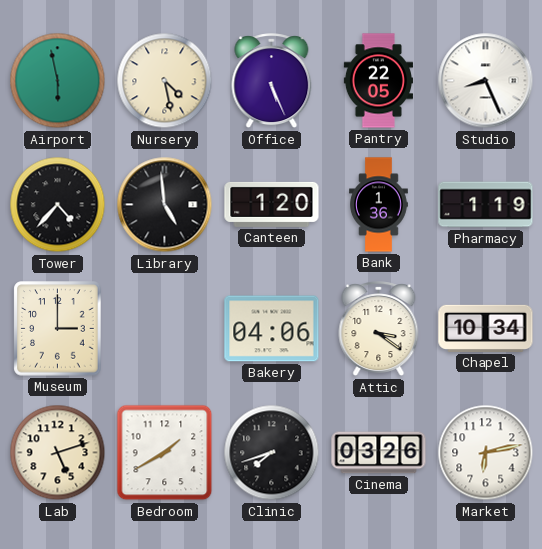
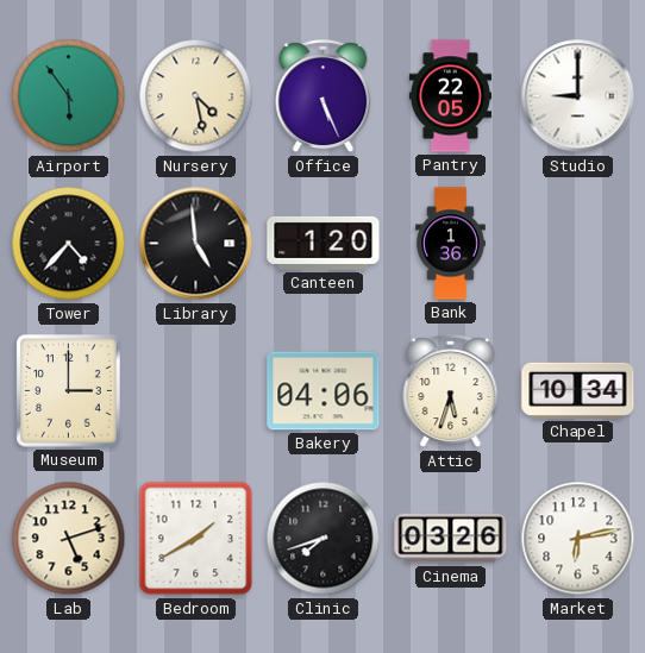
Airport: 5:58 -> 5:54 (69, 96)
Studio: 8:26 -> 9:00 (578, 96)
Pharmacy: 1:19 -> none (486, 205)
Attic: 3:21 -> 5:33 (451, 391)
